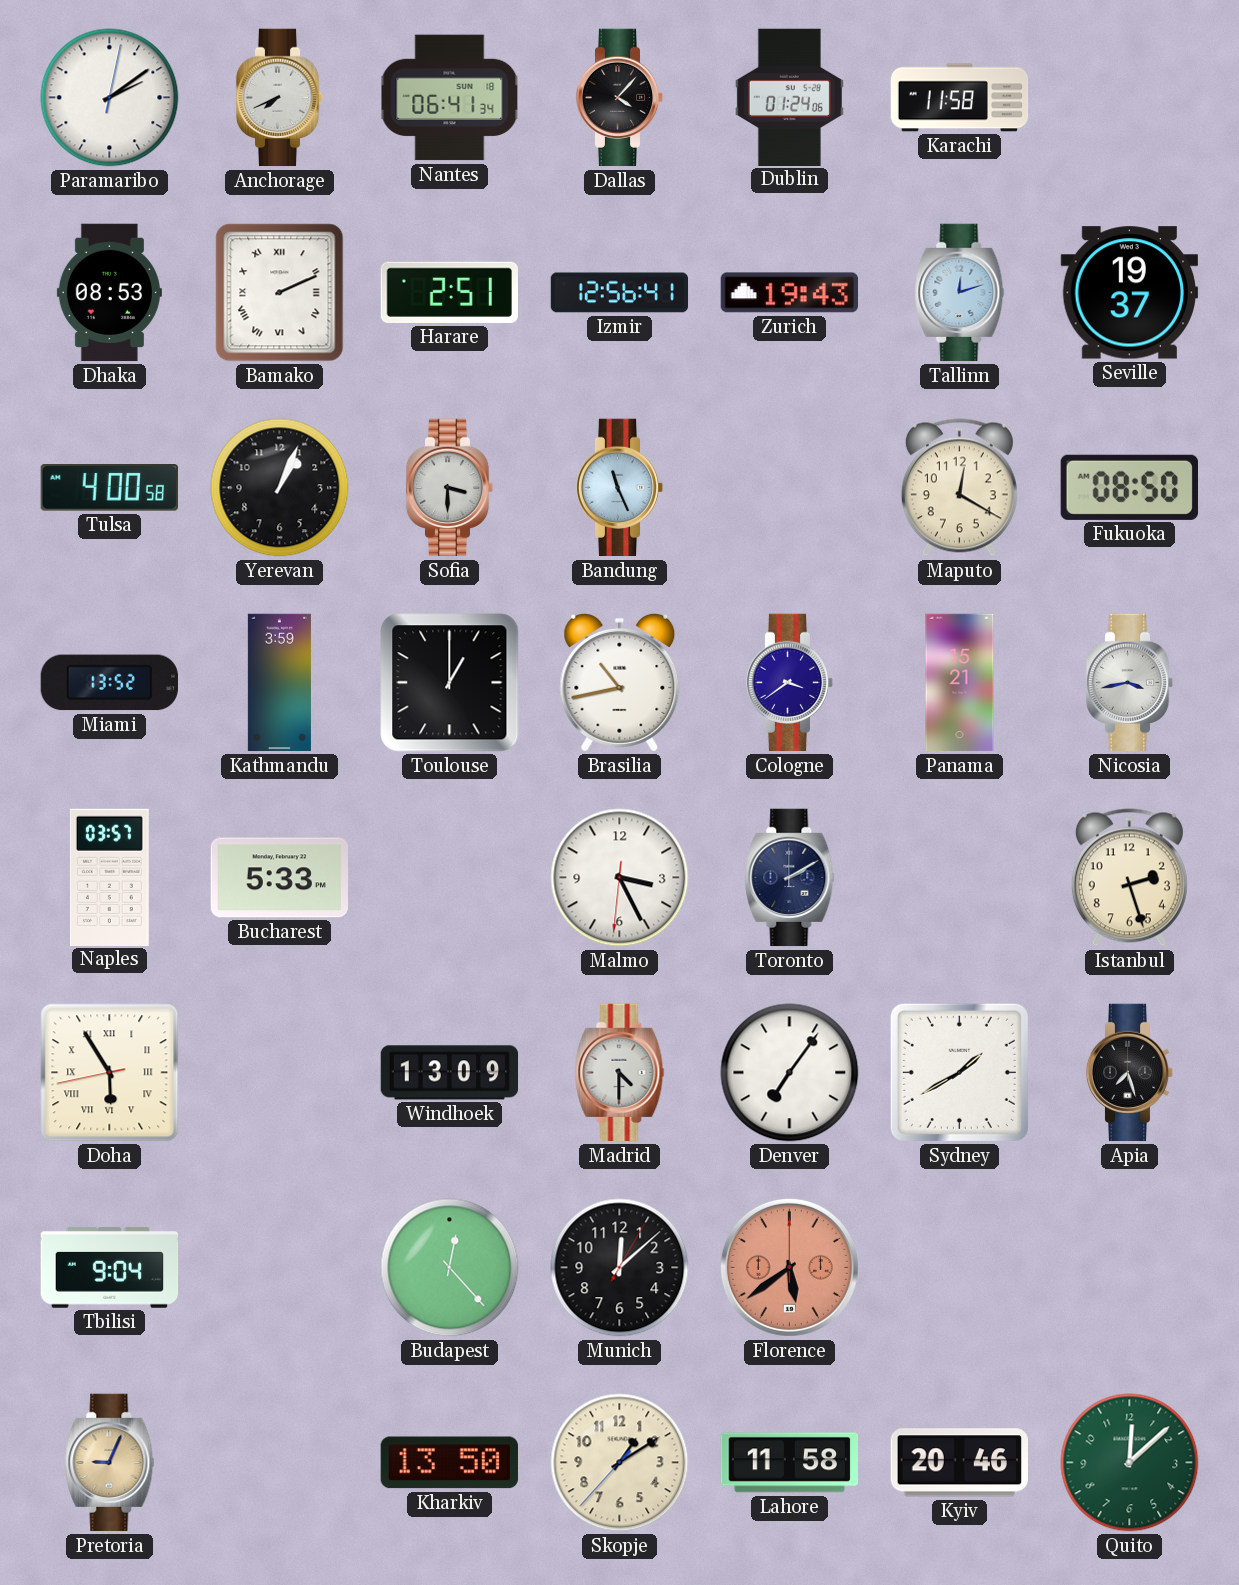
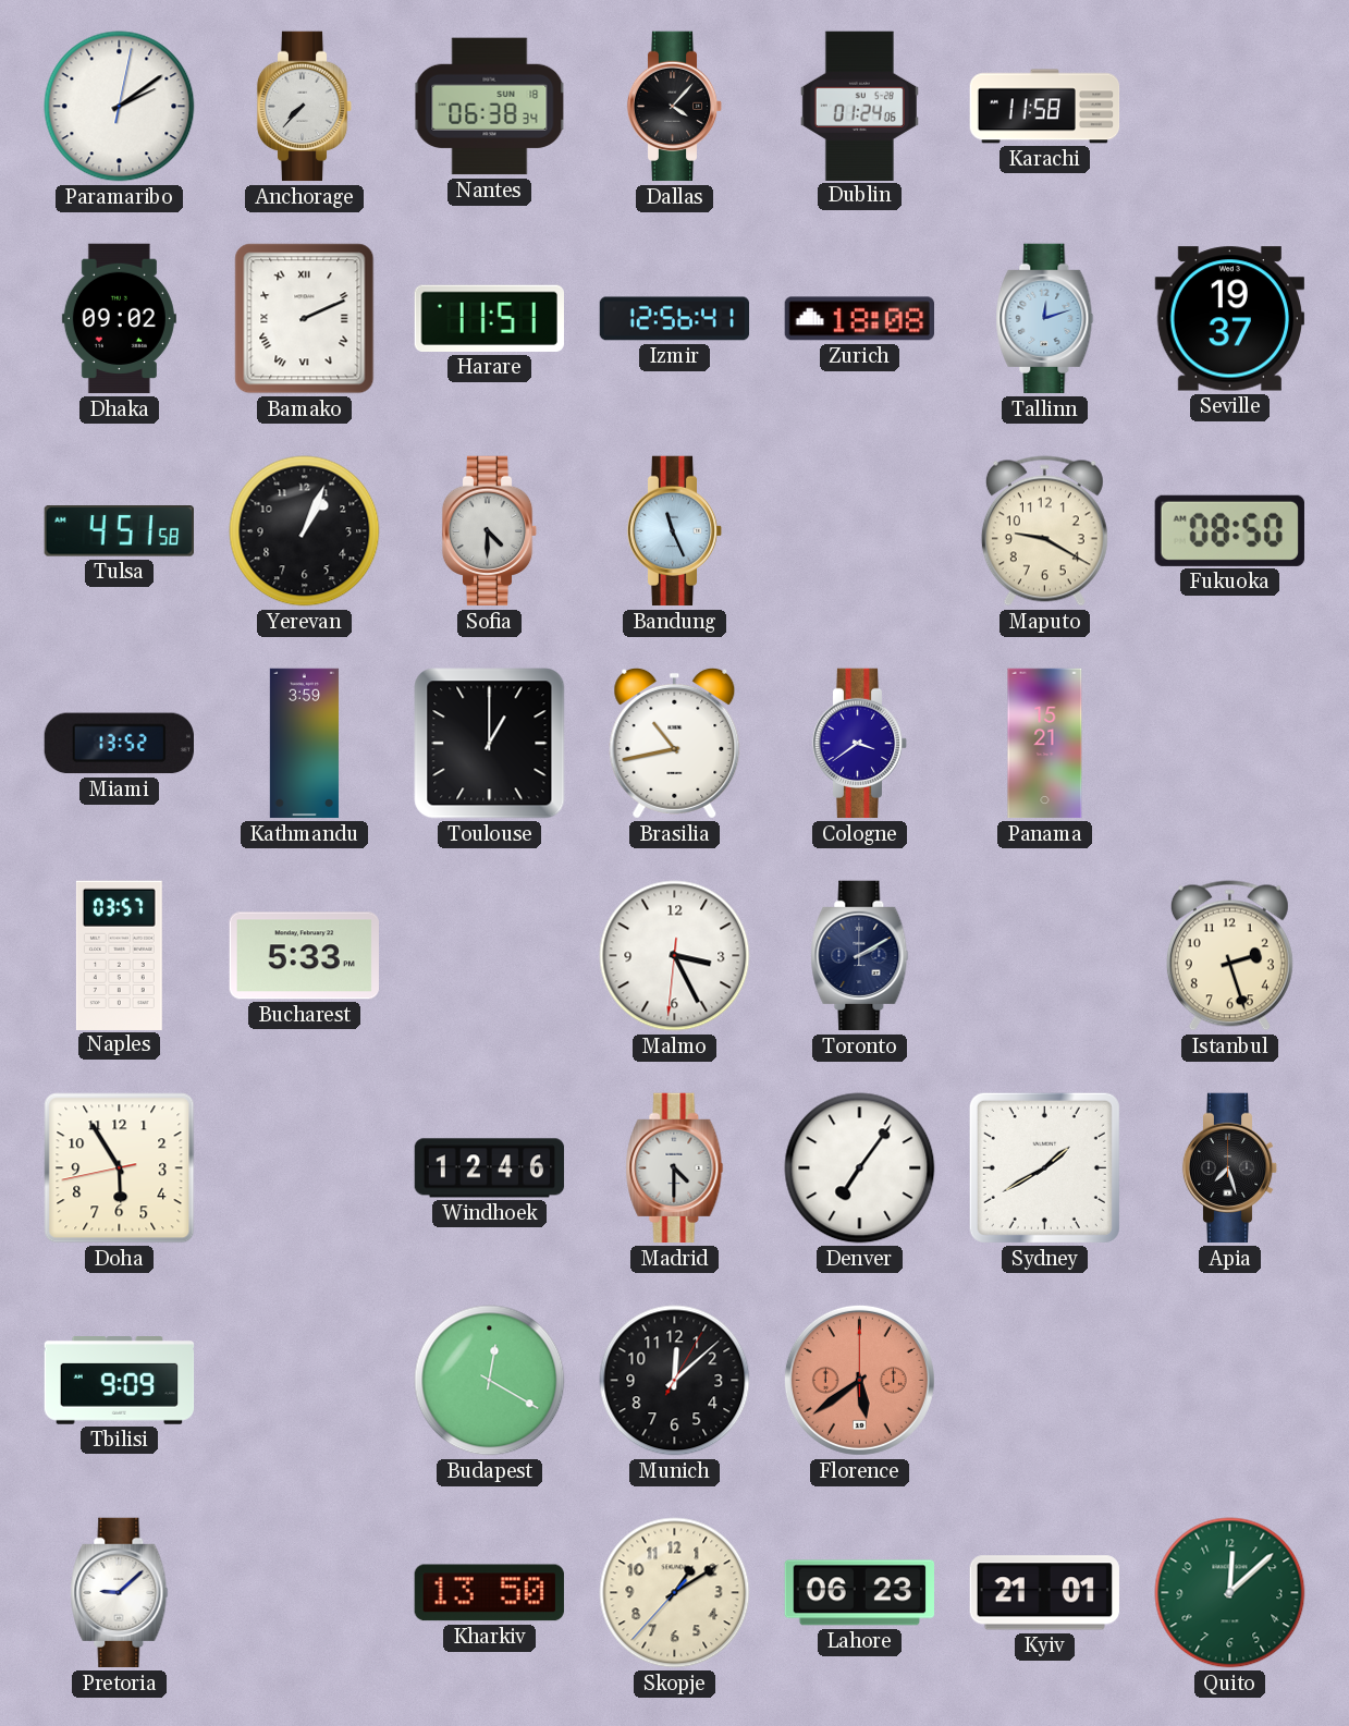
Anchorage: 7:41 -> 7:37 (305, 107)
Nantes: 06:41 -> 06:38 (490, 107)
Dhaka: 08:53 -> 09:02 (119, 319)
Harare: 2:51 -> 11:51 (489, 318)
Zurich: 19:43 -> 18:08 (859, 319)
Tulsa: 4:00 -> 4:51 (119, 531)
Sofia: 3:30 -> 4:30 (490, 531)
Maputo: 12:20 -> 9:20 (1044, 531)
Nicosia: 3:43 -> none (1130, 683)
Doha numerals: Roman -> Arabic (120, 1168)
Windhoek: 13:09 -> 12:46 (490, 1168)
Tbilisi: 9:04 -> 9:09 (120, 1381)
Budapest: 12:23 -> 12:20 (490, 1381)
Pretoria: 9:04 -> 9:08 (120, 1593)
Pretoria dial: champagne -> white (120, 1593)
Lahore: 11:58 -> 06:23 (860, 1593)
Kyiv: 20:46 -> 21:01 (1044, 1593)
